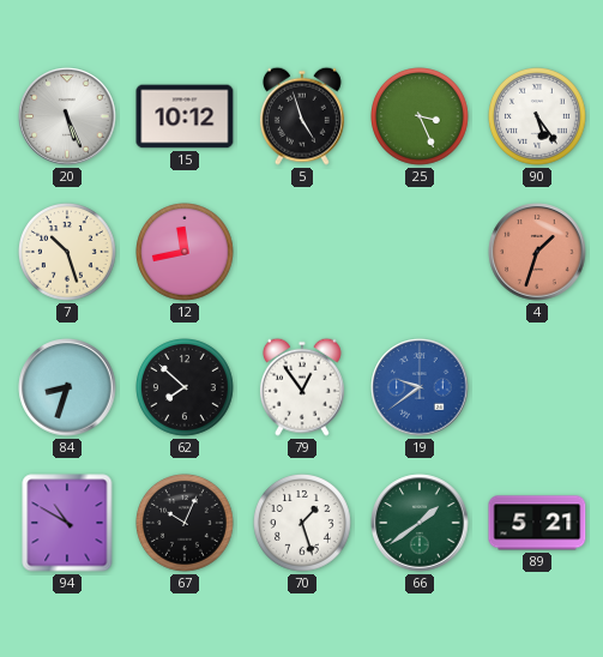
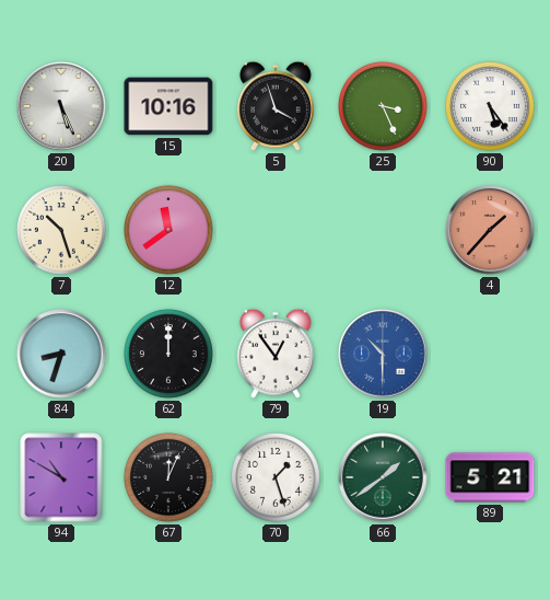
15: 10:12 -> 10:16 (168, 106)
5: 4:57 -> 3:57 (276, 106)
12: 11:43 -> 11:39 (169, 231)
4: 1:33 -> 1:37 (490, 230)
62: 7:52 -> 12:00 (169, 355)
19: 9:39 -> 10:30 (383, 354)
67: 10:04 -> 12:04 (169, 478)
